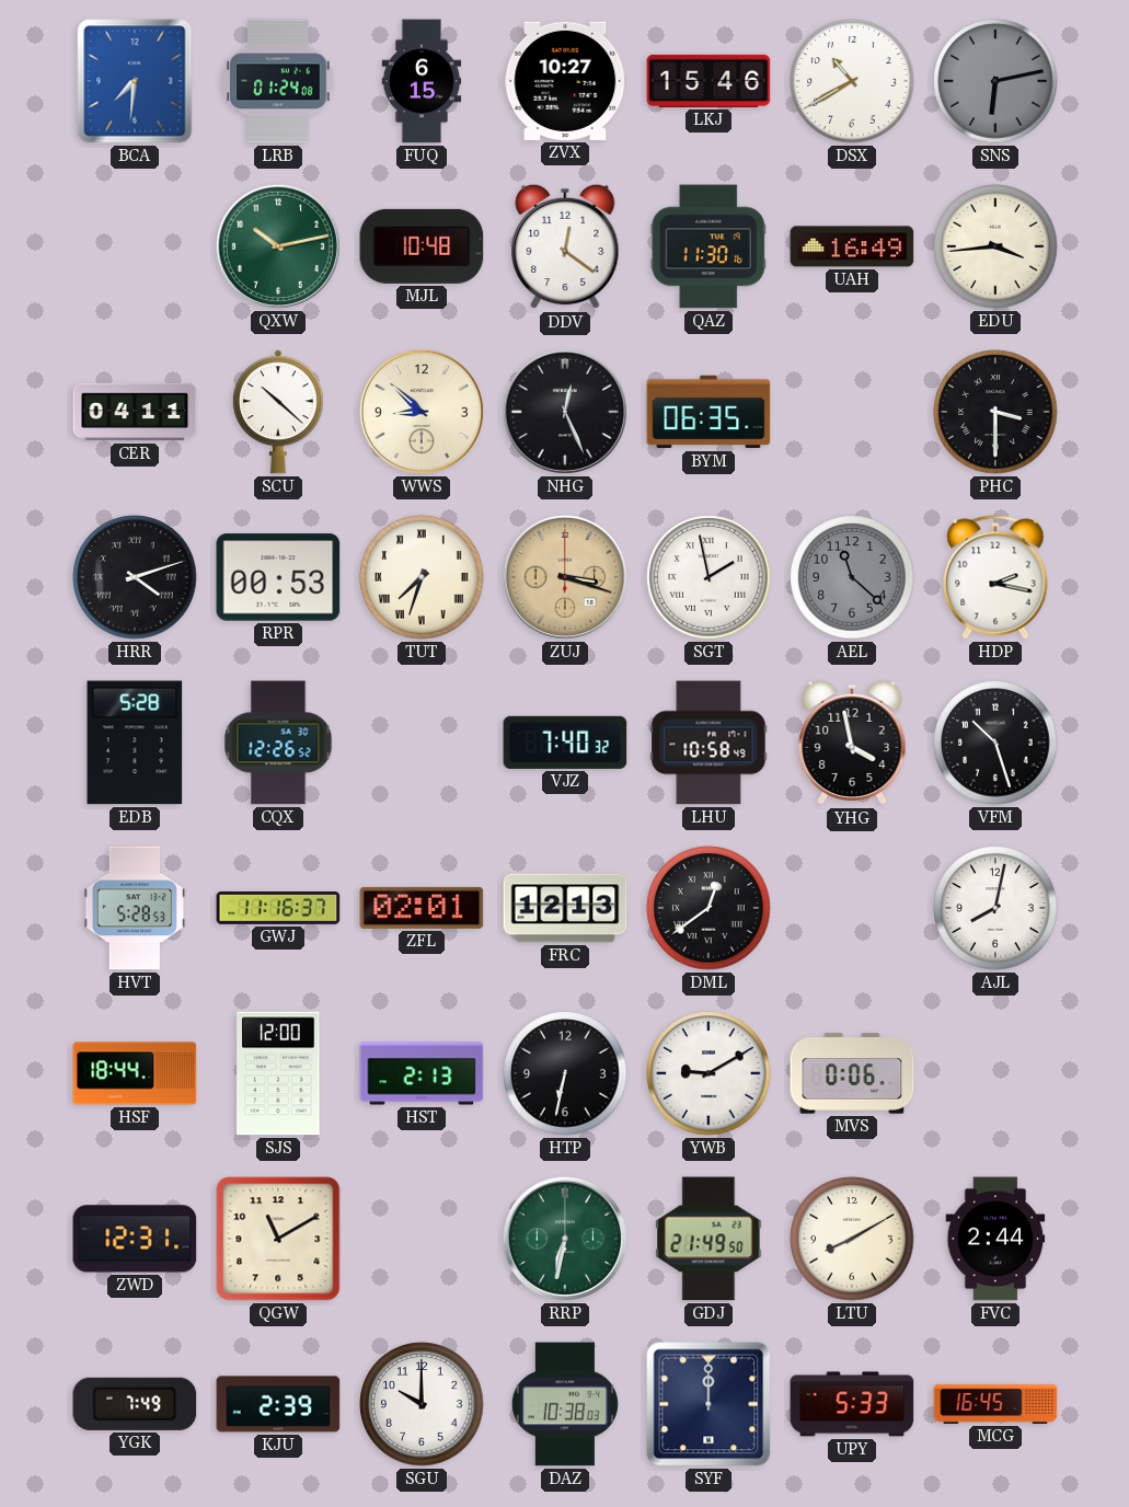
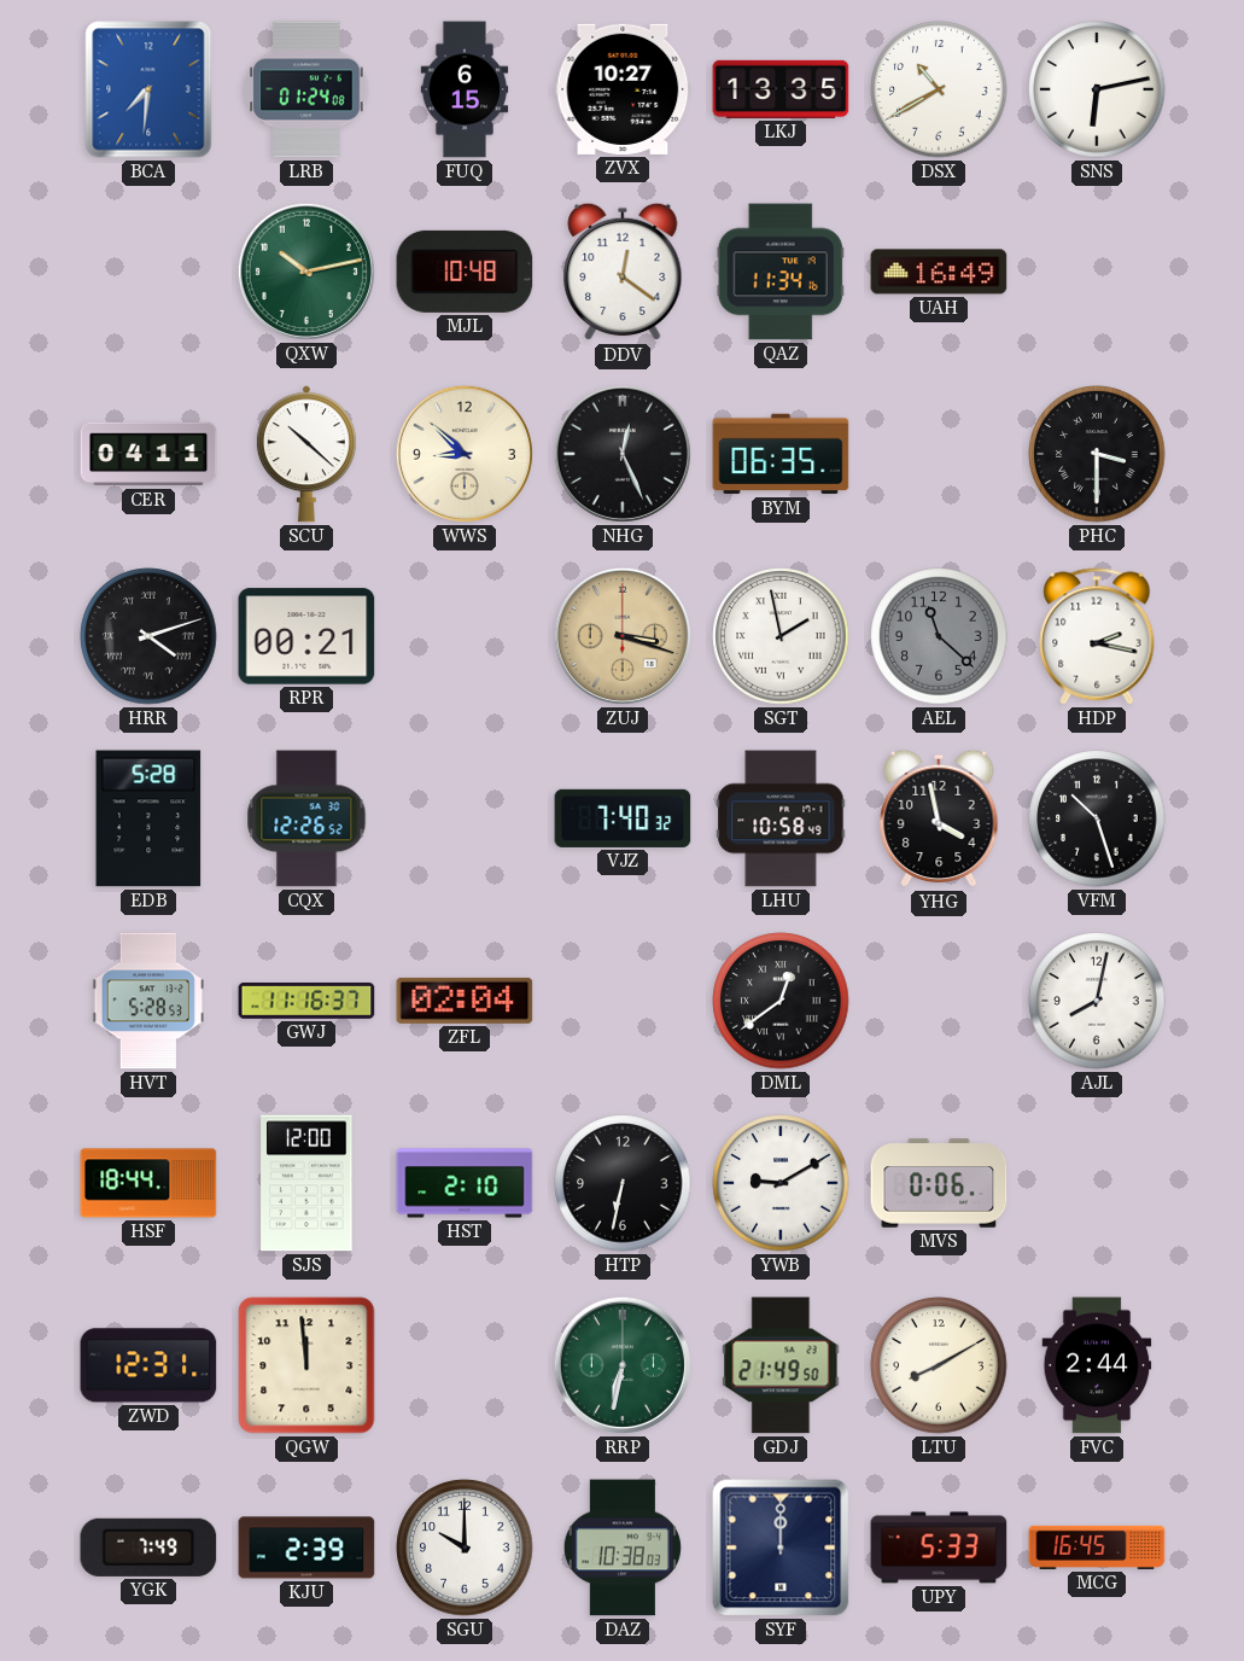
LKJ: 15:46 -> 13:35 (781, 89)
SNS dial: grey -> white (1097, 89)
QAZ: 11:30 -> 11:34 (781, 272)
EDU: 3:44 -> none (995, 246)
RPR: 00:53 -> 00:21 (306, 636)
TUT: 7:33 -> none (422, 577)
ZFL: 02:01 -> 02:04 (465, 1001)
FRC: 12:13 -> none (565, 908)
HST: 2:13 -> 2:10 (465, 1183)
QGW: 11:10 -> 11:59 (306, 1365)
